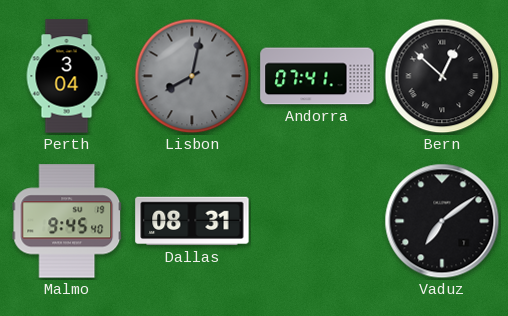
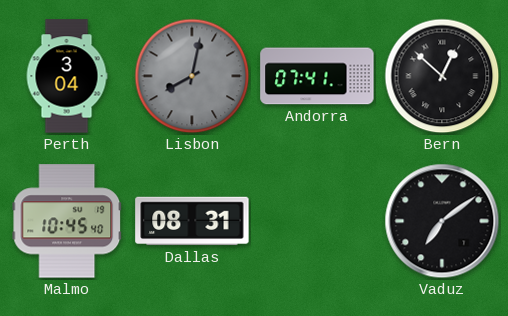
Malmo: 9:45 -> 10:45 (67, 221)
